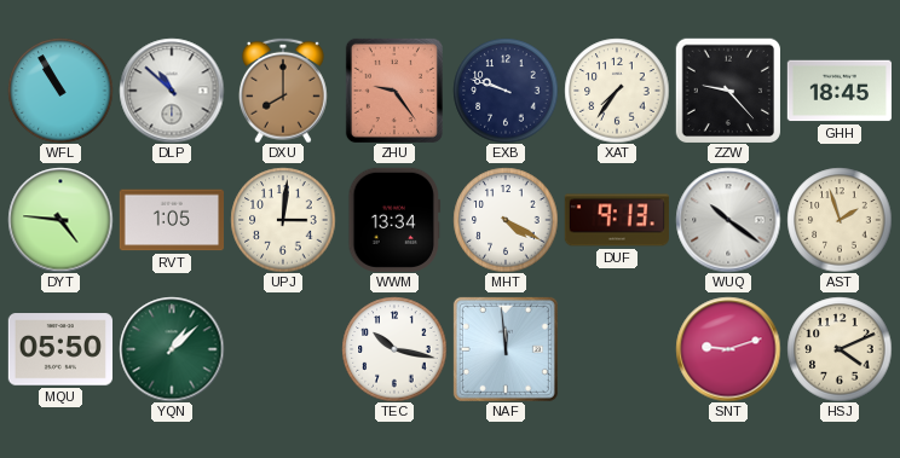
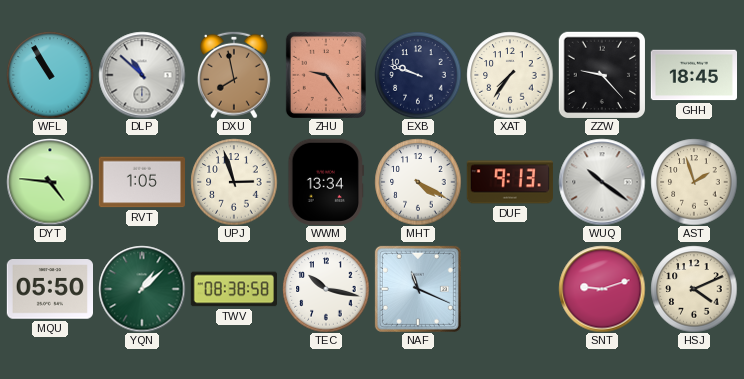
DXU: 8:00 -> 7:58 (234, 75)
UPJ: 3:01 -> 2:57 (234, 182)
TWV: none -> 08:38 (233, 289)
NAF: 11:59 -> 11:19 (418, 289)
